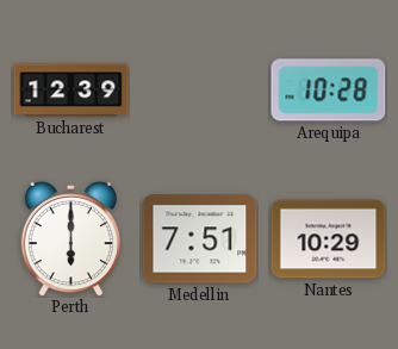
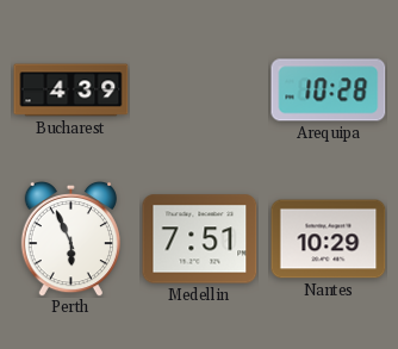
Bucharest: 12:39 -> 4:39 (71, 91)
Perth: 6:00 -> 5:56 (70, 238)
